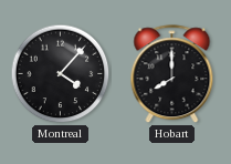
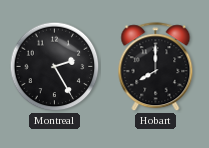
Montreal: 4:07 -> 2:25 (55, 67)
